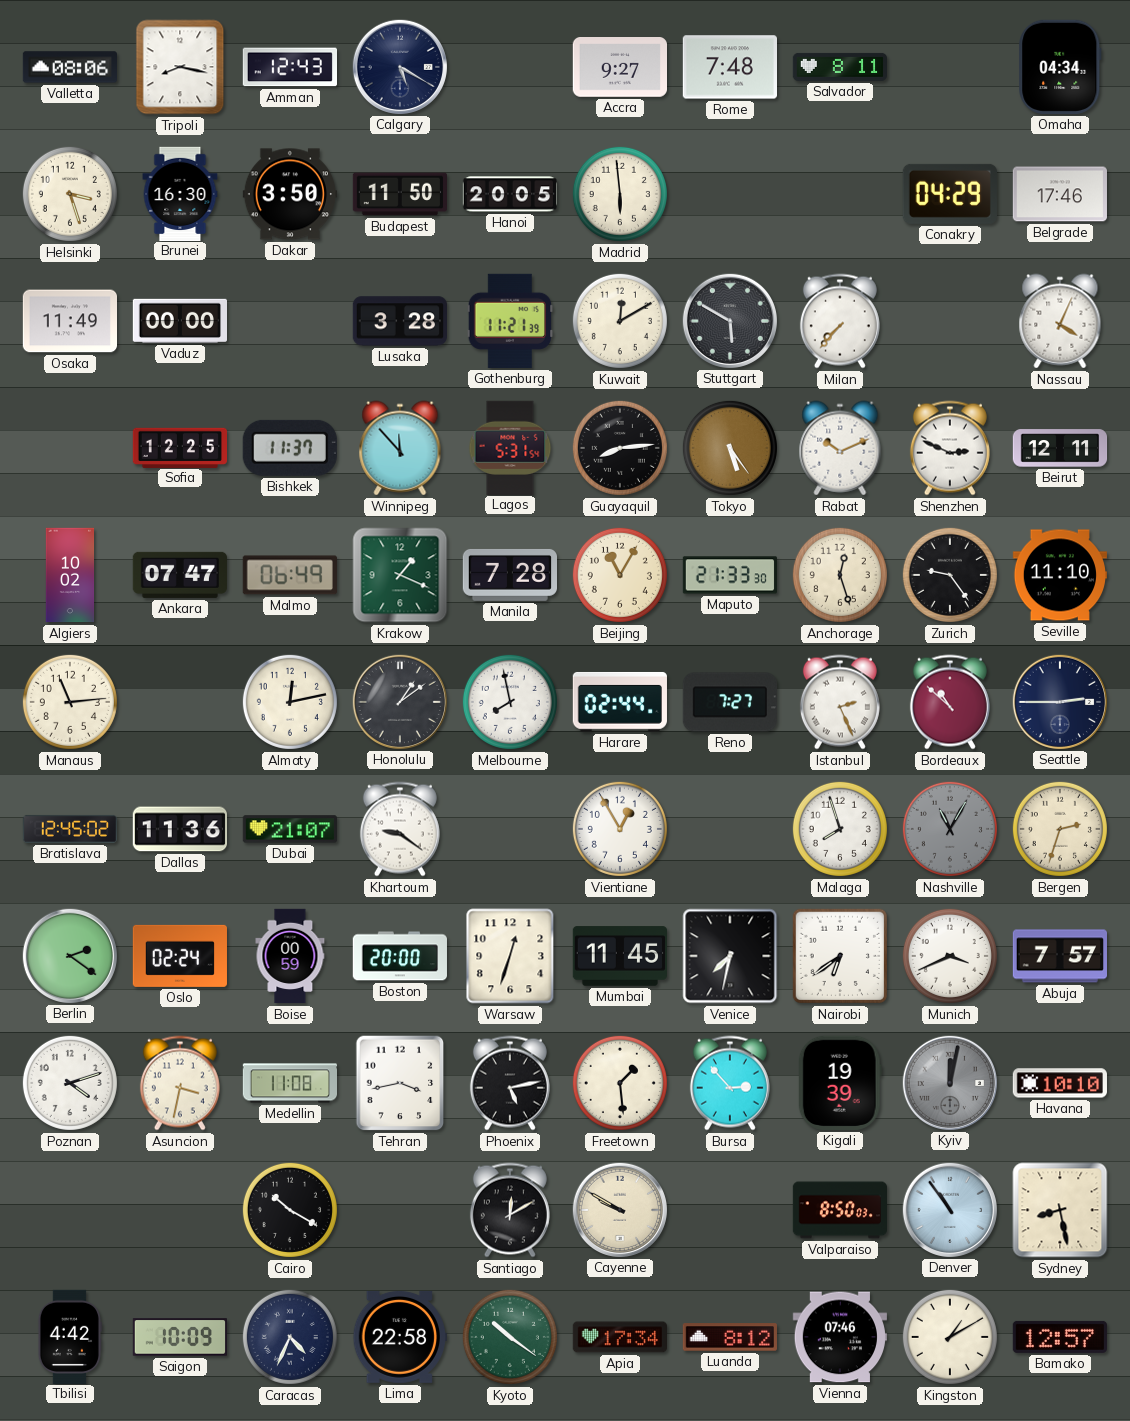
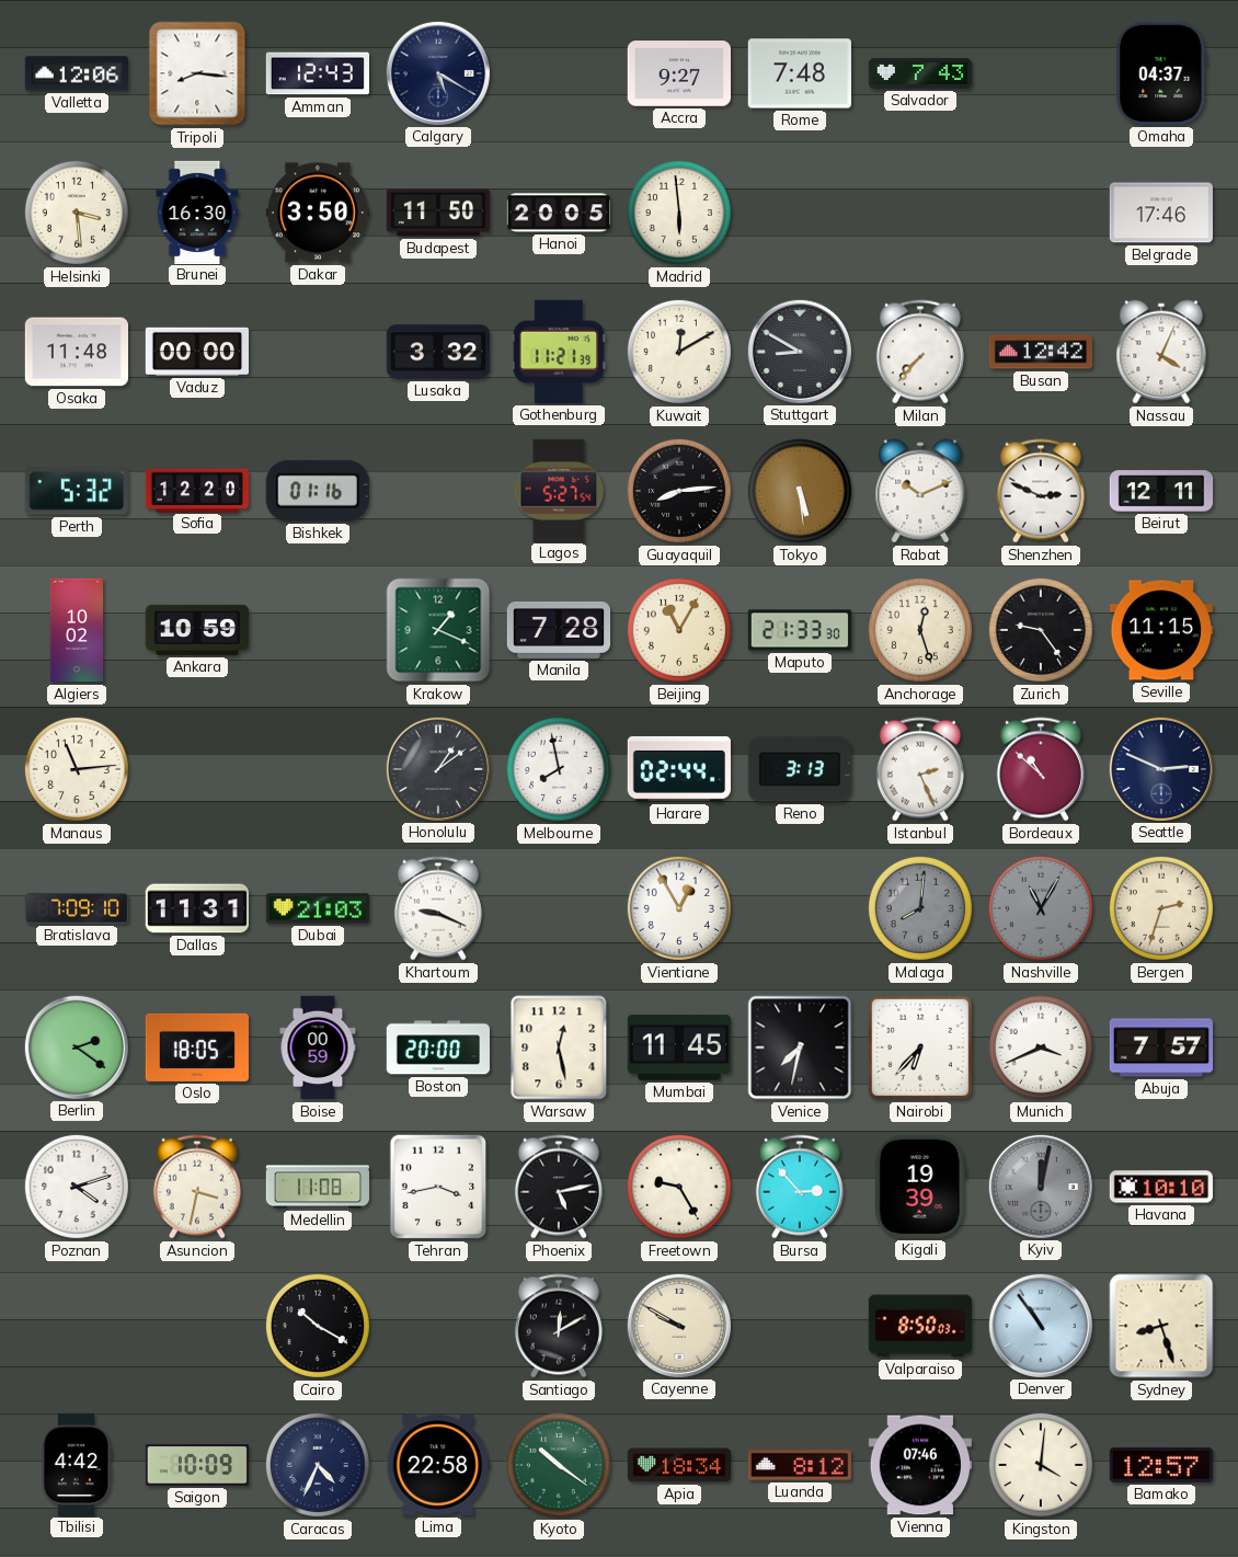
Valletta: 08:06 -> 12:06 (76, 73)
Tripoli: 8:17 -> 8:16 (197, 73)
Salvador: 8:11 -> 7:43 (920, 73)
Omaha: 04:34 -> 04:37 (1161, 73)
Helsinki: 3:27 -> 3:29 (77, 213)
Conakry: 04:29 -> none (950, 194)
Osaka: 11:49 -> 11:48 (76, 352)
Lusaka: 3:28 -> 3:32 (437, 352)
Stuttgart: 5:50 -> 8:50 (799, 351)
Busan: none -> 12:42 (1040, 352)
Perth: none -> 5:32 (77, 491)
Sofia: 12:25 -> 12:20 (196, 490)
Bishkek: 11:37 -> 01:16 (318, 491)
Winnipeg: 11:53 -> none (400, 448)
Lagos: 5:31 -> 5:27 (559, 490)
Tokyo: 5:24 -> 5:29 (800, 491)
Ankara: 07:47 -> 10:59 (196, 630)
Malmo: 06:49 -> none (290, 575)
Seville: 11:10 -> 11:15 (1160, 630)
Almaty: 12:13 -> none (290, 702)
Reno: 7:27 -> 3:13 (800, 769)
Seattle: 2:45 -> 2:49 (1160, 768)
Bratislava: 12:45 -> 7:09 (76, 908)
Dallas: 11:36 -> 11:31 (196, 908)
Dubai: 21:07 -> 21:03 (317, 908)
Khartoum: 9:21 -> 9:19 (438, 908)
Malaga: 7:57 -> 8:01 (920, 908)
Malaga dial: white -> grey (920, 908)
Oslo: 02:24 -> 18:05 (197, 1047)
Warsaw: 12:33 -> 12:28 (559, 1047)
Nairobi: 6:39 -> 6:37 (920, 1047)
Freetown: 1:29 -> 9:25 (679, 1187)
Sydney: 8:28 -> 8:27 (1161, 1326)
Apia: 17:34 -> 18:34 (678, 1465)
Kingston: 1:10 -> 4:01 (1041, 1465)
